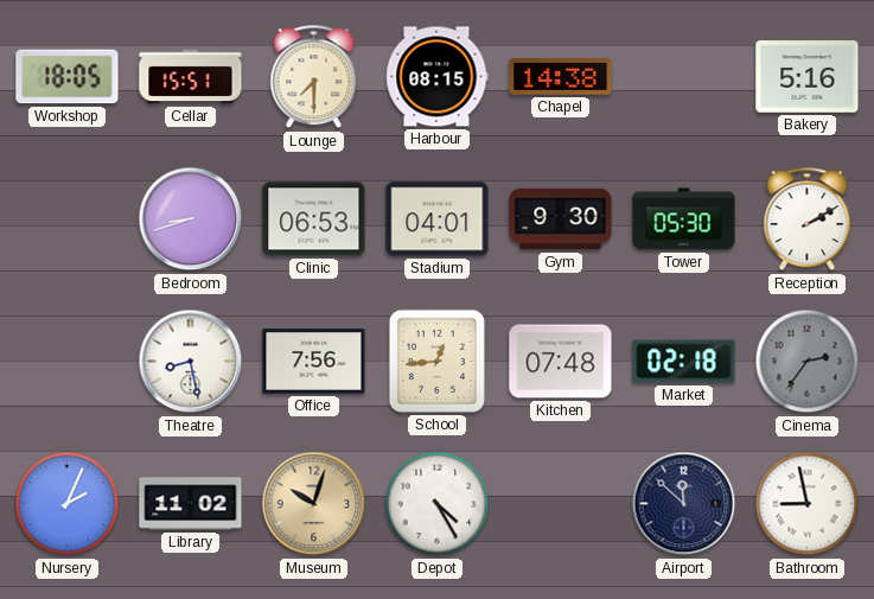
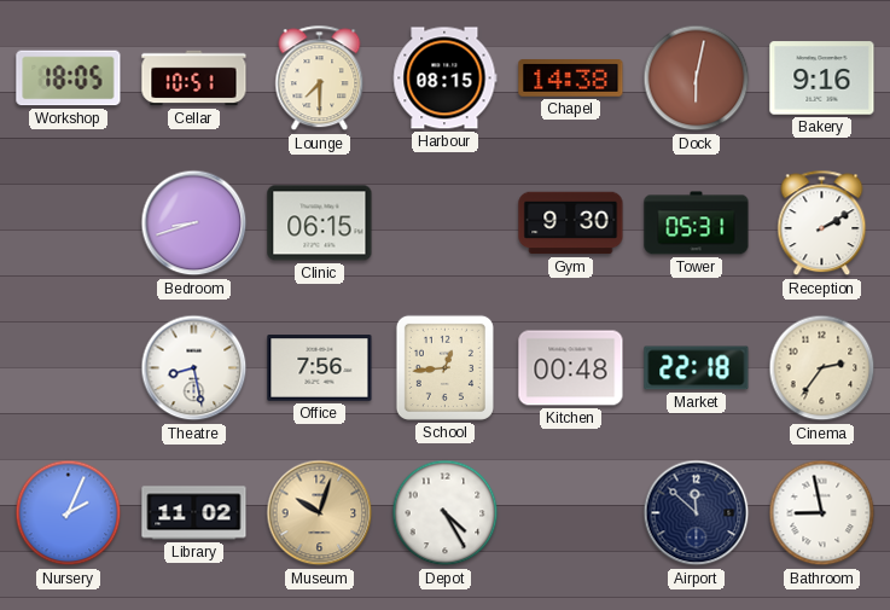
Cellar: 15:51 -> 10:51 (194, 79)
Dock: none -> 6:02 (697, 79)
Bakery: 5:16 -> 9:16 (822, 79)
Clinic: 06:53 -> 06:15 (320, 223)
Stadium: 04:01 -> none (438, 219)
Tower: 05:30 -> 05:31 (697, 223)
Kitchen: 07:48 -> 00:48 (571, 368)
Market: 02:18 -> 22:18 (697, 368)
Cinema dial: grey -> cream (822, 368)
